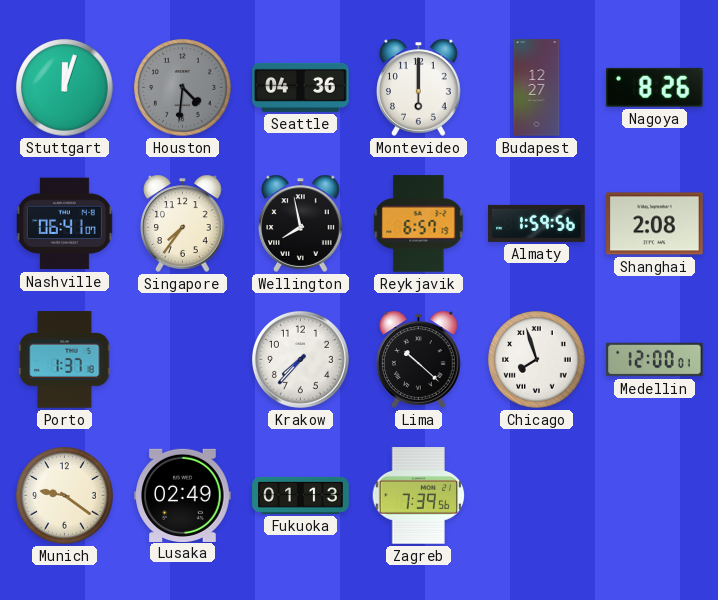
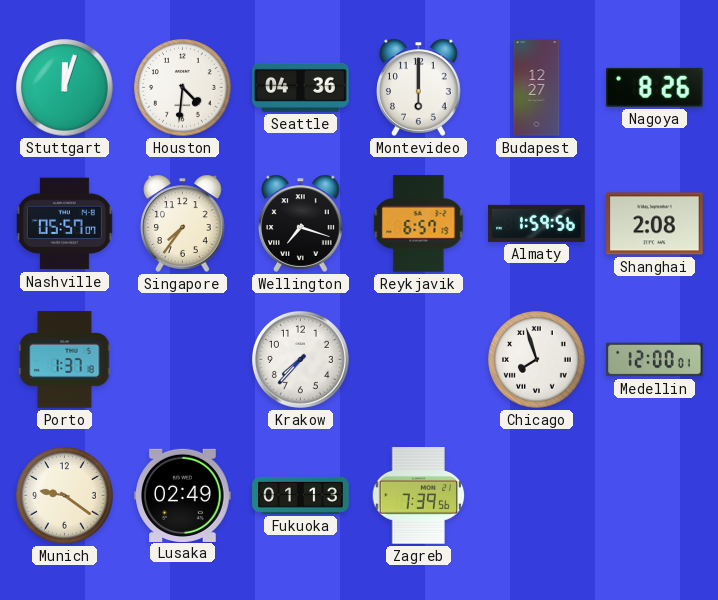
Houston dial: grey -> white (183, 88)
Nashville: 06:41 -> 05:57 (64, 224)
Wellington: 7:58 -> 7:18 (301, 223)
Lima: 10:22 -> none (419, 359)
